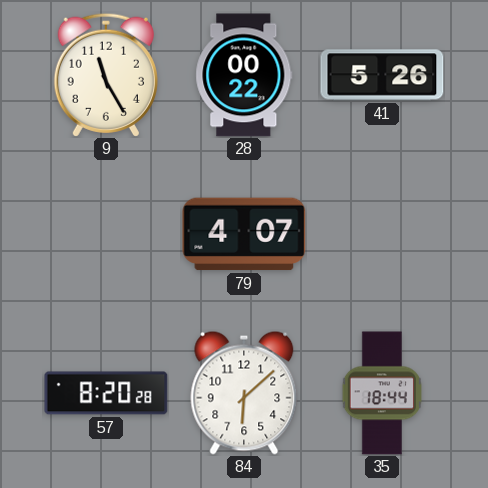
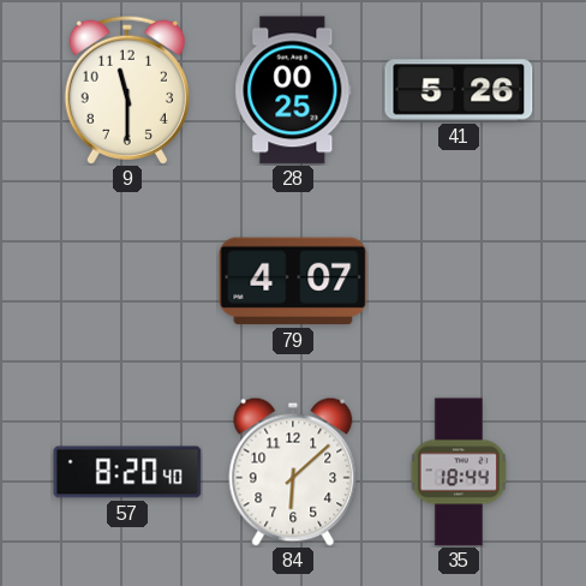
9: 11:25 -> 11:30 (127, 90)
28: 00:22 -> 00:25 (293, 90)
57: 8:20:28 -> 8:20:40 (127, 472)
